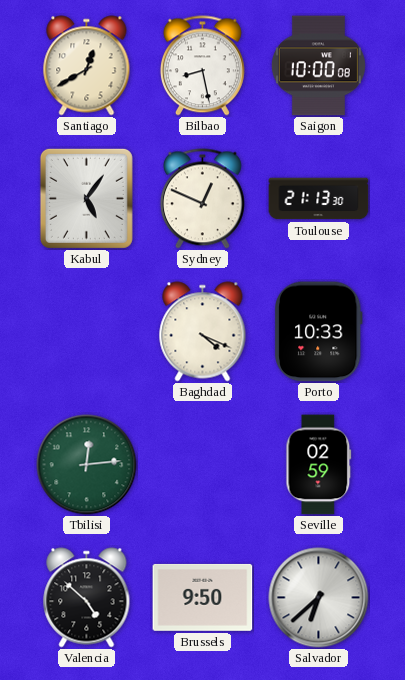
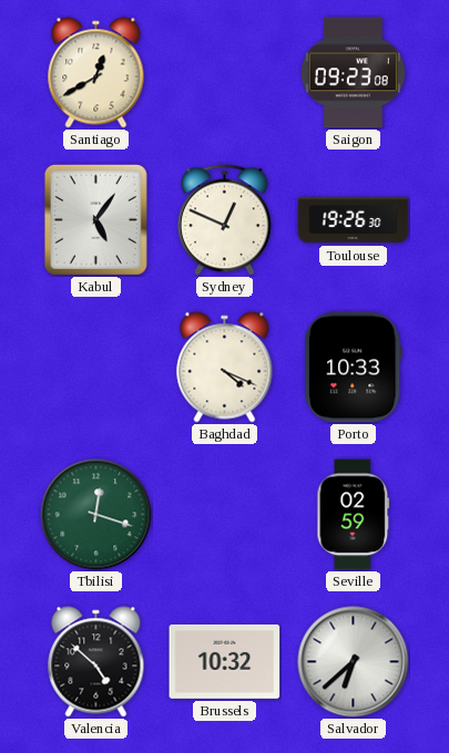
Bilbao: 8:28 -> none (202, 66)
Saigon: 10:00 -> 09:23 (353, 73)
Toulouse: 21:13 -> 19:26 (354, 220)
Tbilisi: 12:14 -> 12:18 (96, 515)
Brussels: 9:50 -> 10:32 (225, 661)
